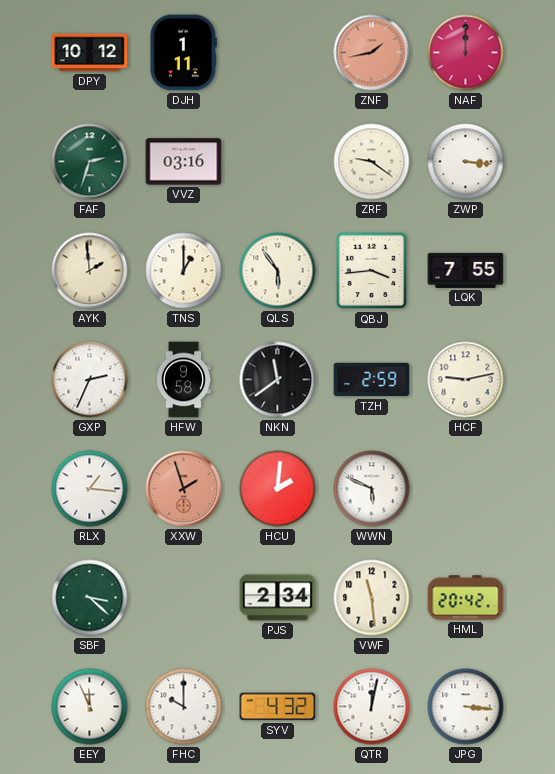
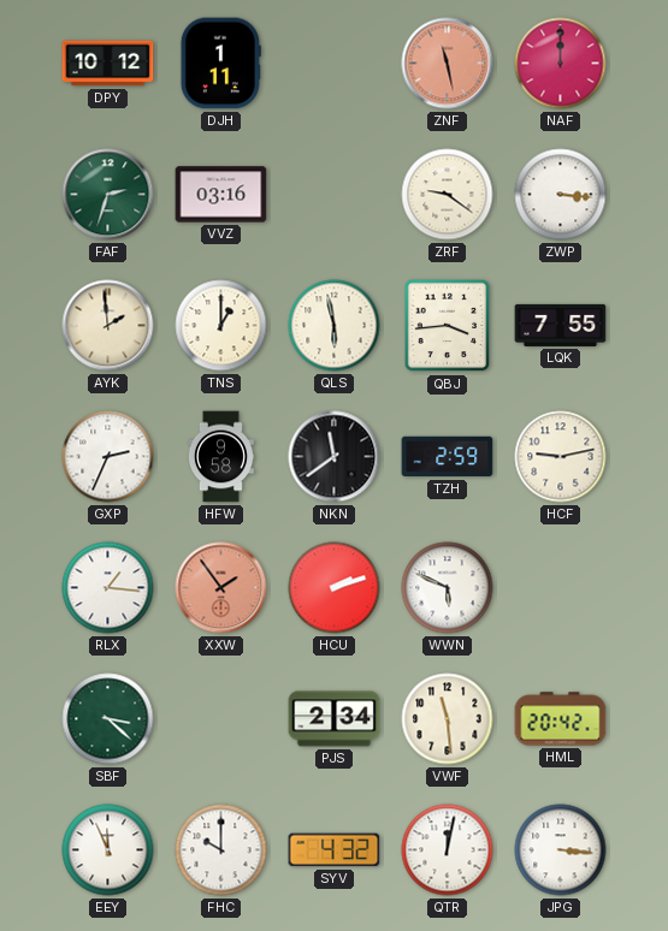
ZNF: 1:43 -> 11:28 (448, 64)
QLS: 5:54 -> 5:58 (335, 326)
XXW: 1:57 -> 1:54 (221, 588)
HCU: 2:01 -> 2:12 (335, 588)
